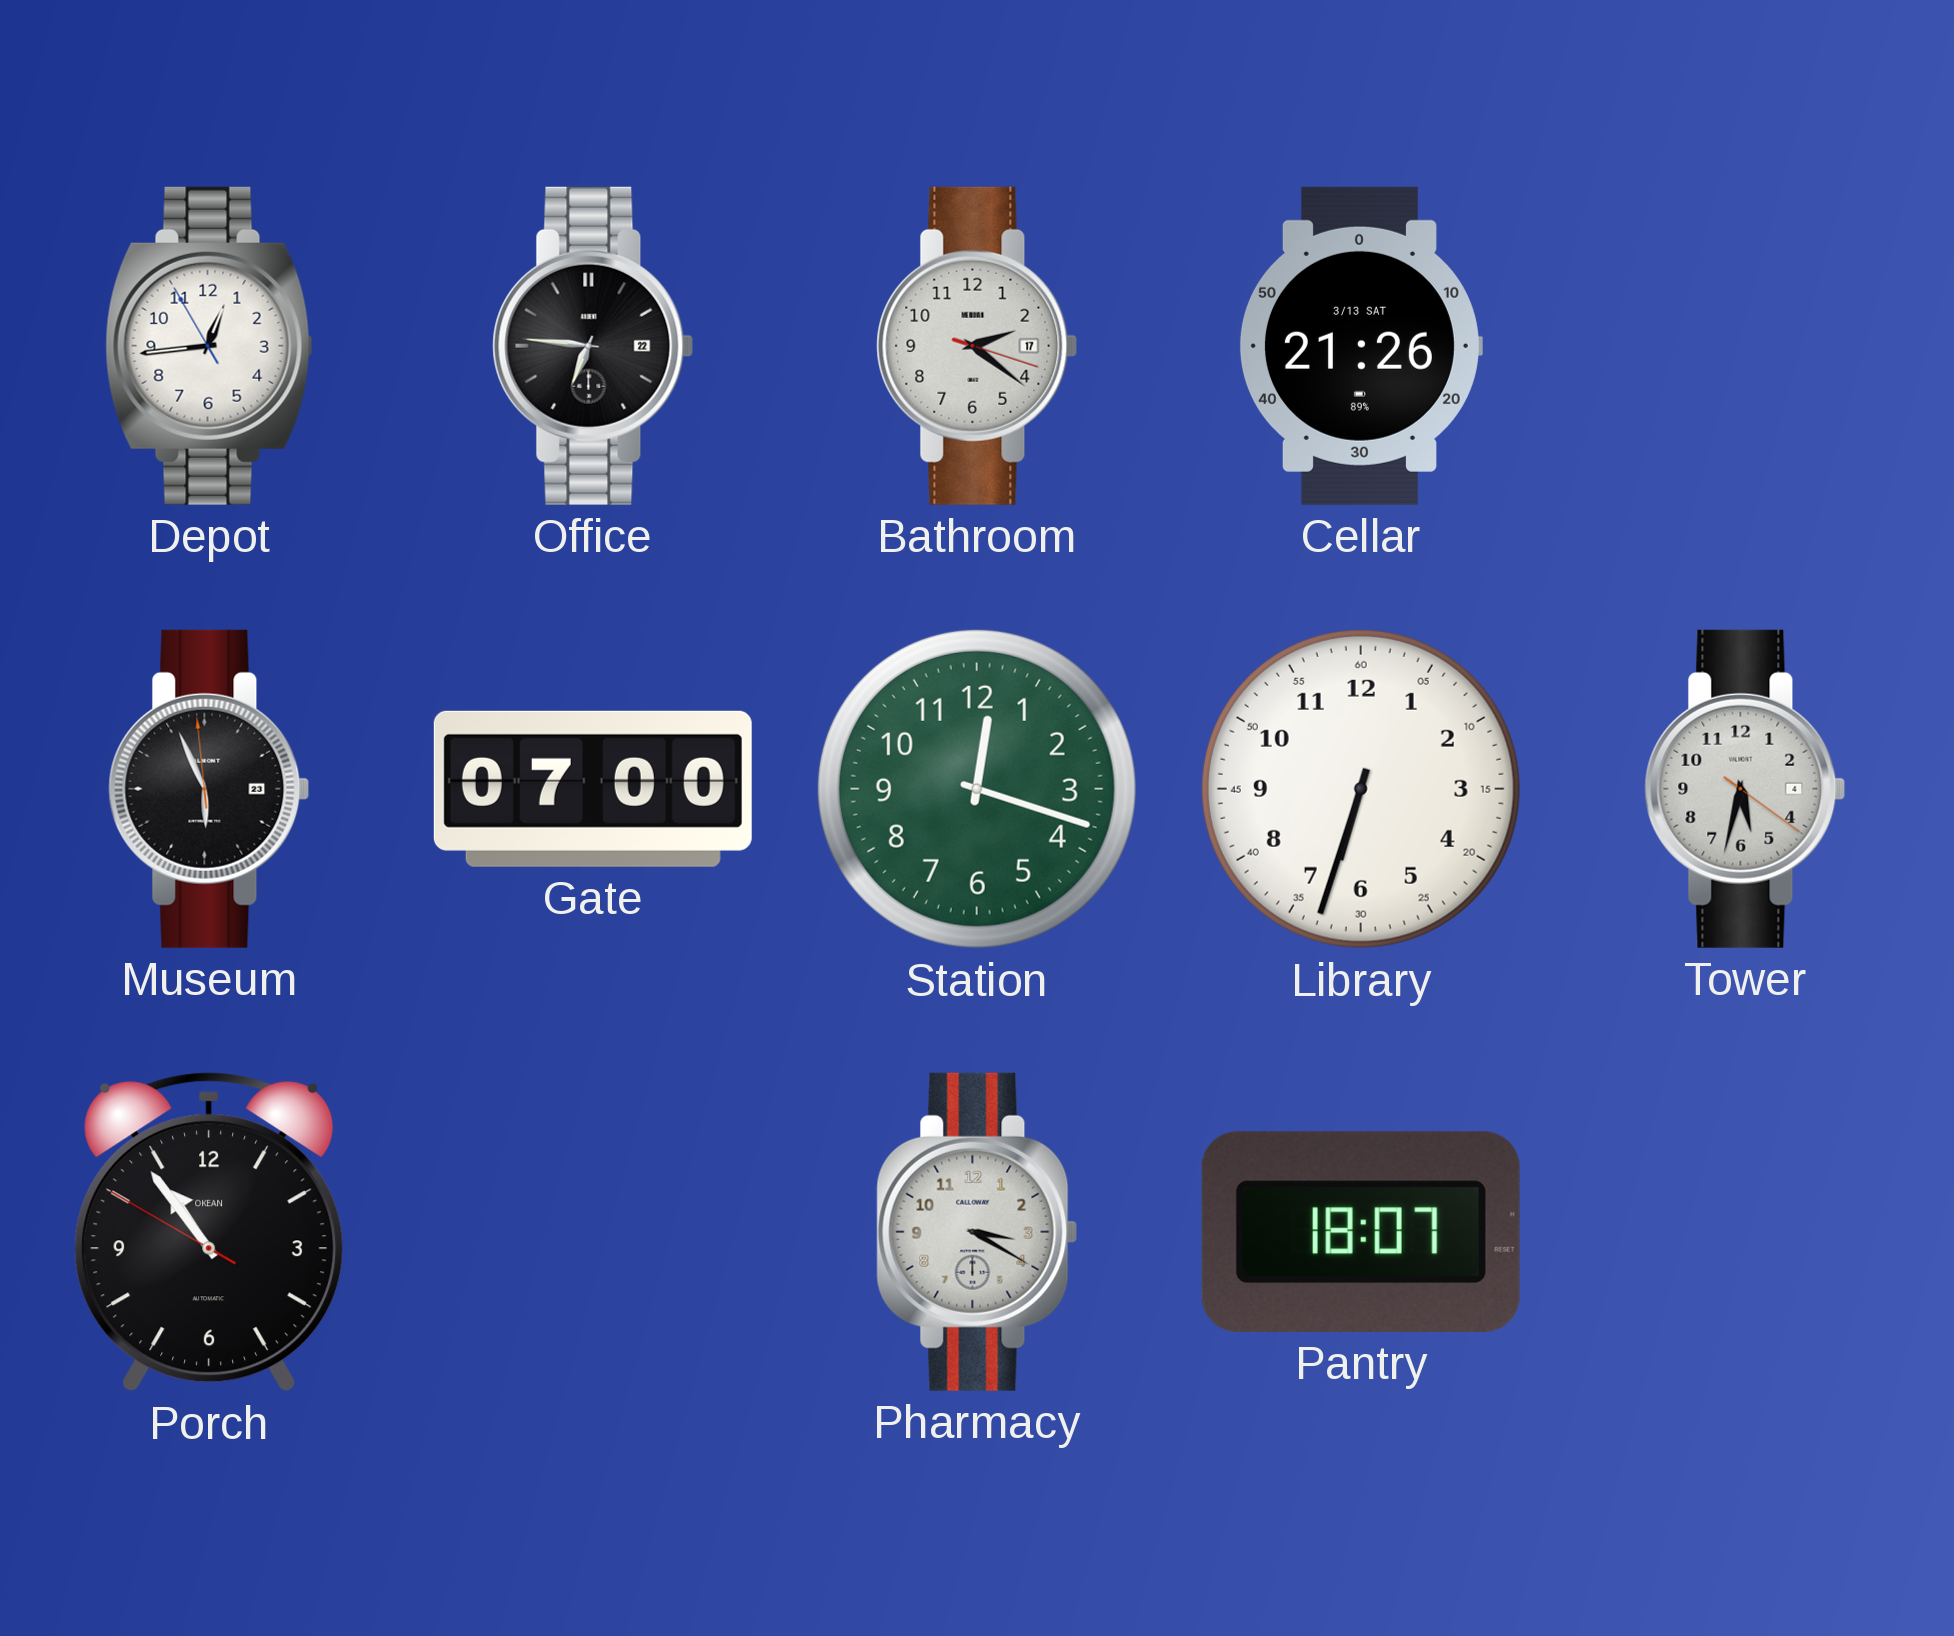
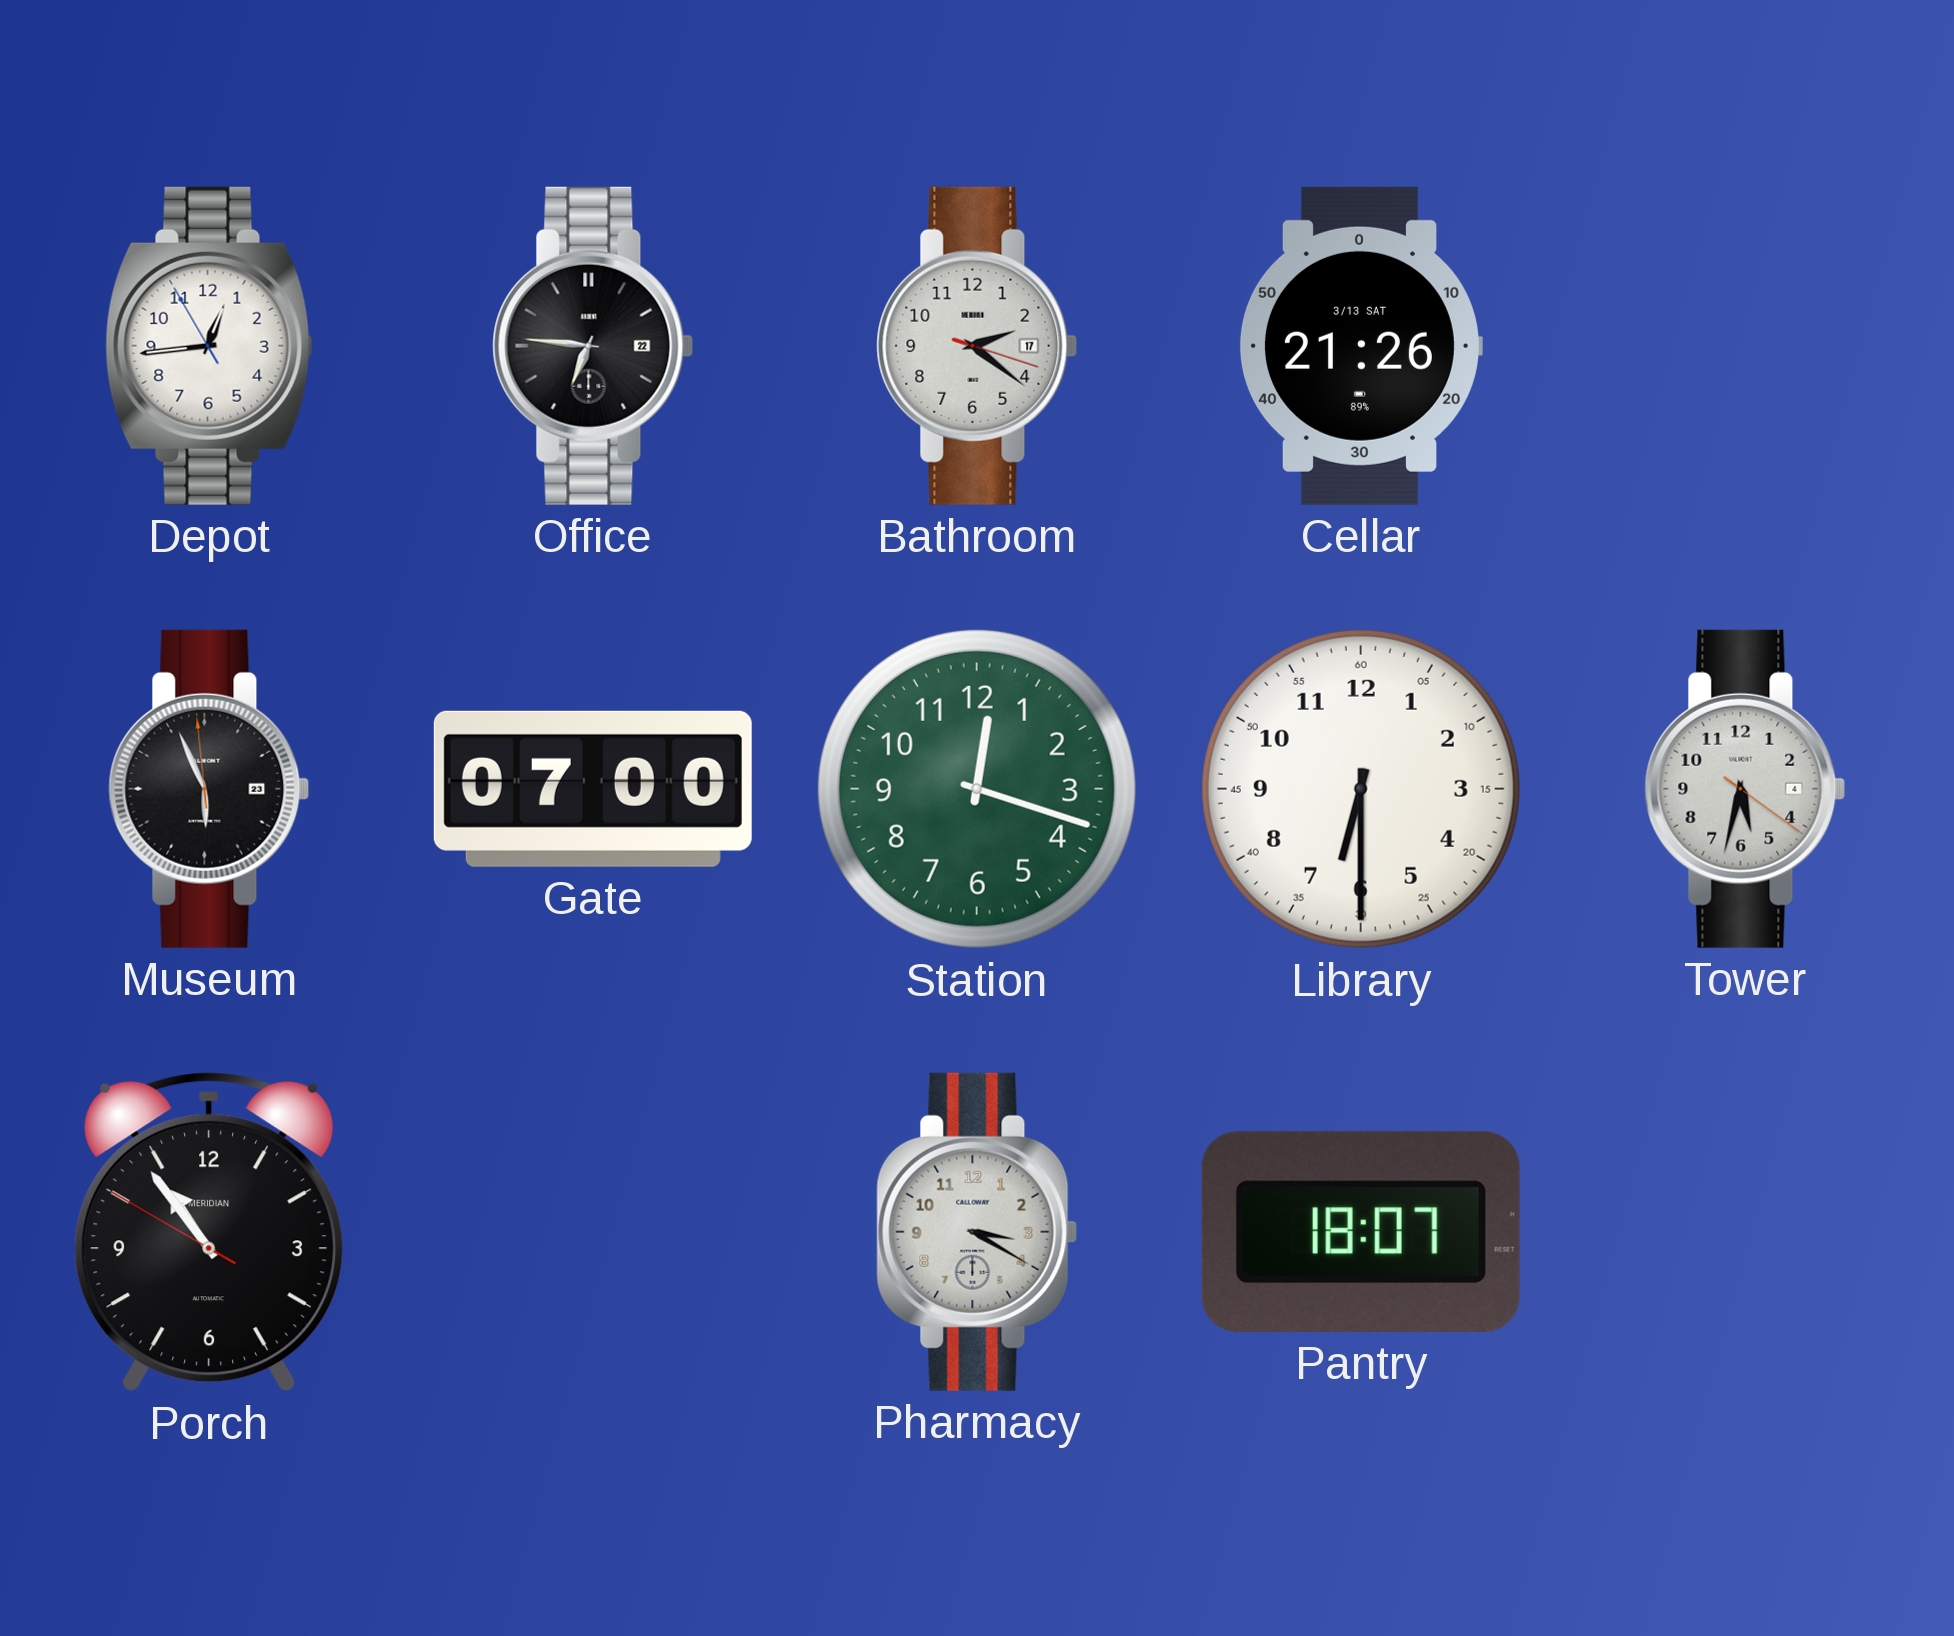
Library: 6:33 -> 6:30 (1361, 789)
Porch brand: OKEAN -> MERIDIAN (209, 1232)
